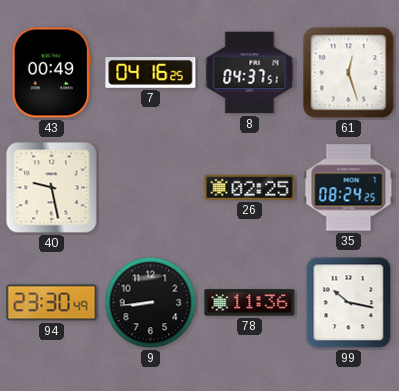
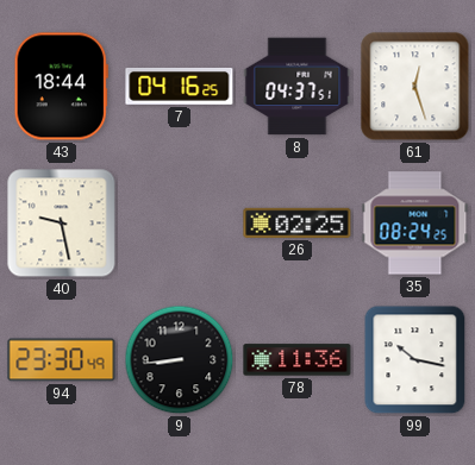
43: 00:49 -> 18:44 (61, 87)
